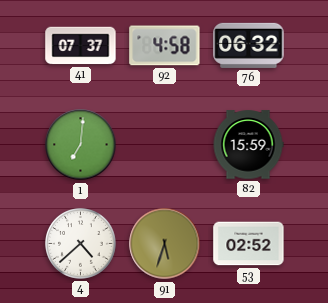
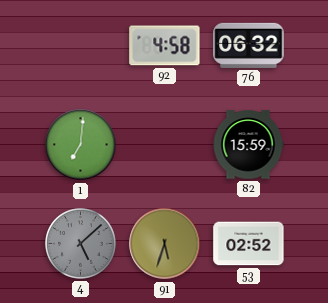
41: 07:37 -> none (81, 46)
4: 4:38 -> 5:08 (81, 244)
4 dial: white -> grey (81, 244)
